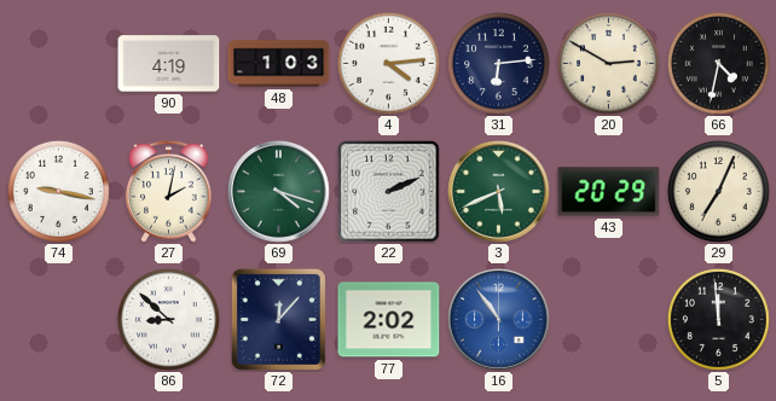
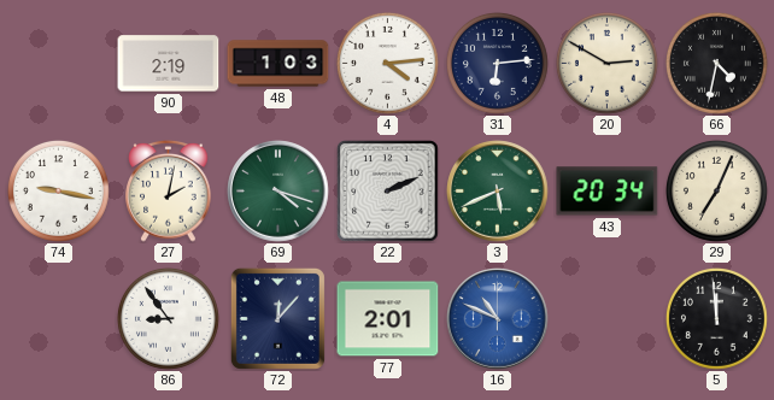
90: 4:19 -> 2:19 (169, 64)
43: 20:29 -> 20:34 (608, 192)
86: 8:52 -> 8:54 (168, 318)
77: 2:02 -> 2:01 (388, 319)
16: 10:54 -> 10:49 (498, 319)
